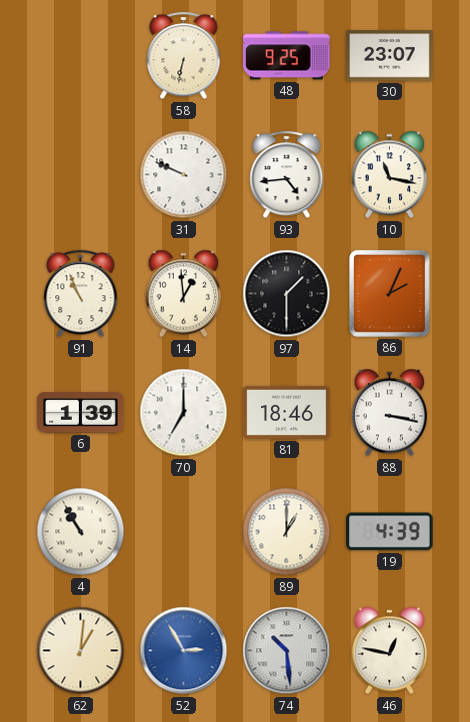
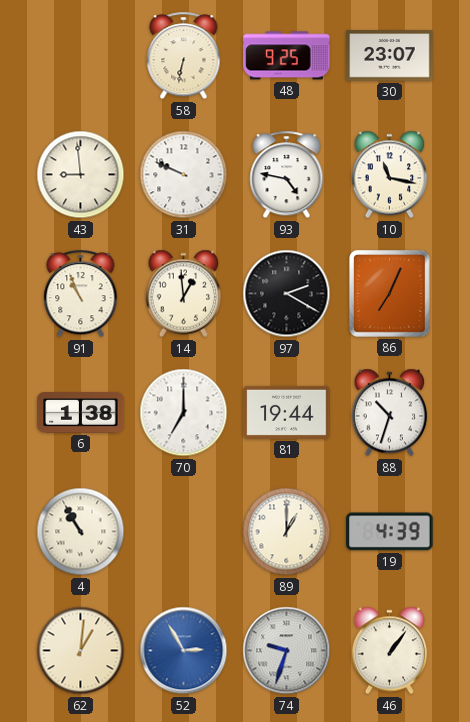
43: none -> 8:59 (81, 175)
93: 4:44 -> 4:47 (287, 175)
97: 1:30 -> 2:20 (287, 294)
86: 2:04 -> 7:04 (390, 294)
6: 1:39 -> 1:38 (81, 413)
81: 18:46 -> 19:44 (287, 412)
88: 3:17 -> 10:33 (390, 413)
74: 10:29 -> 9:33 (287, 651)
46: 12:47 -> 1:06 (390, 651)
